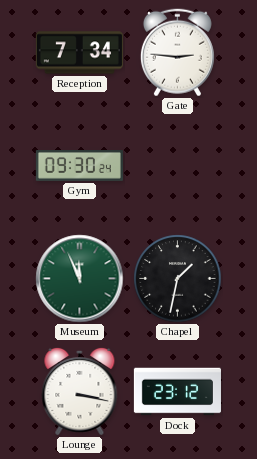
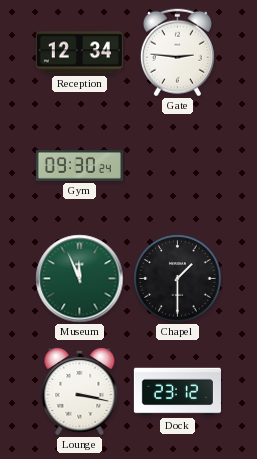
Reception: 7:34 -> 12:34 (79, 53)
Chapel: 1:32 -> 1:30 (178, 279)
